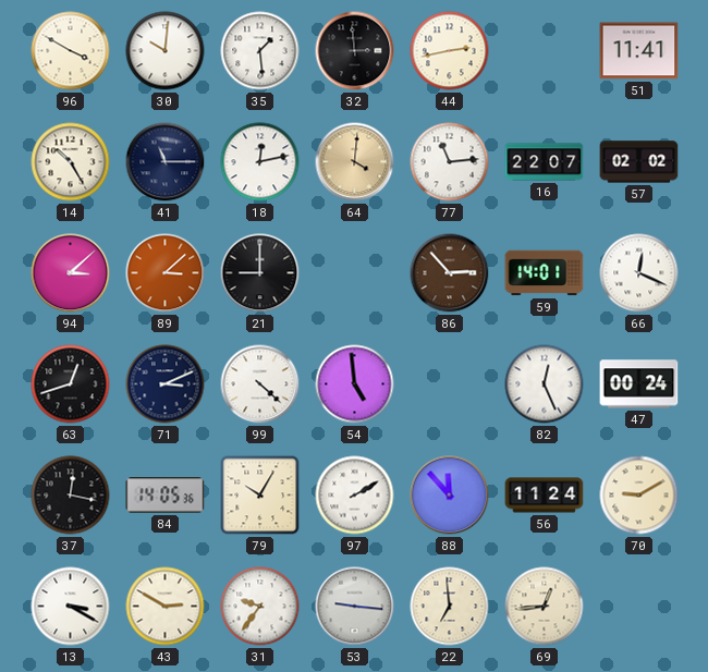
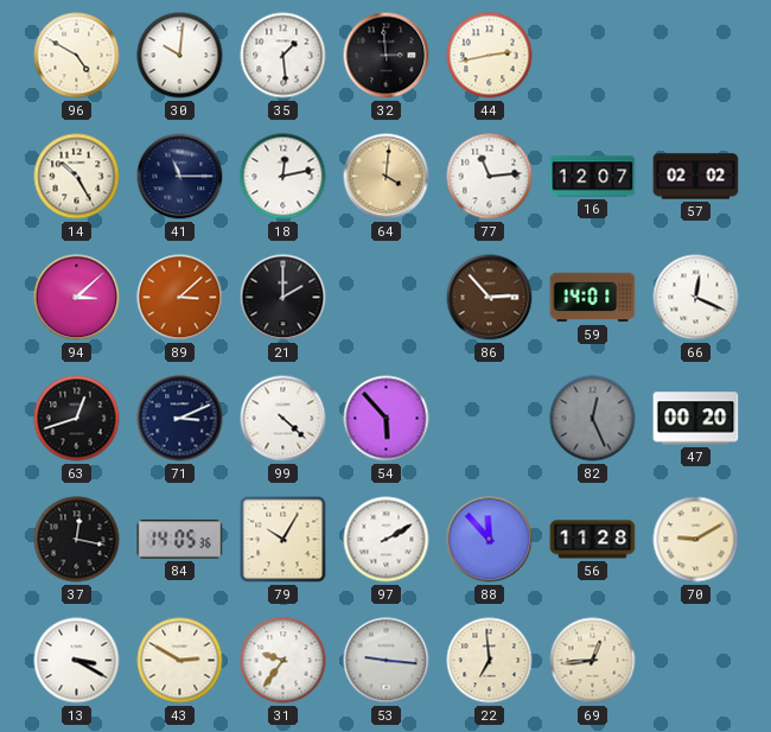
96: 3:50 -> 4:50 (77, 56)
51: 11:41 -> none (639, 51)
16: 22:07 -> 12:07 (593, 177)
21: 9:00 -> 2:00 (283, 298)
54: 4:59 -> 5:53 (387, 419)
82 dial: white -> grey (593, 419)
47: 00:24 -> 00:20 (696, 419)
56: 11:24 -> 11:28 (593, 540)
